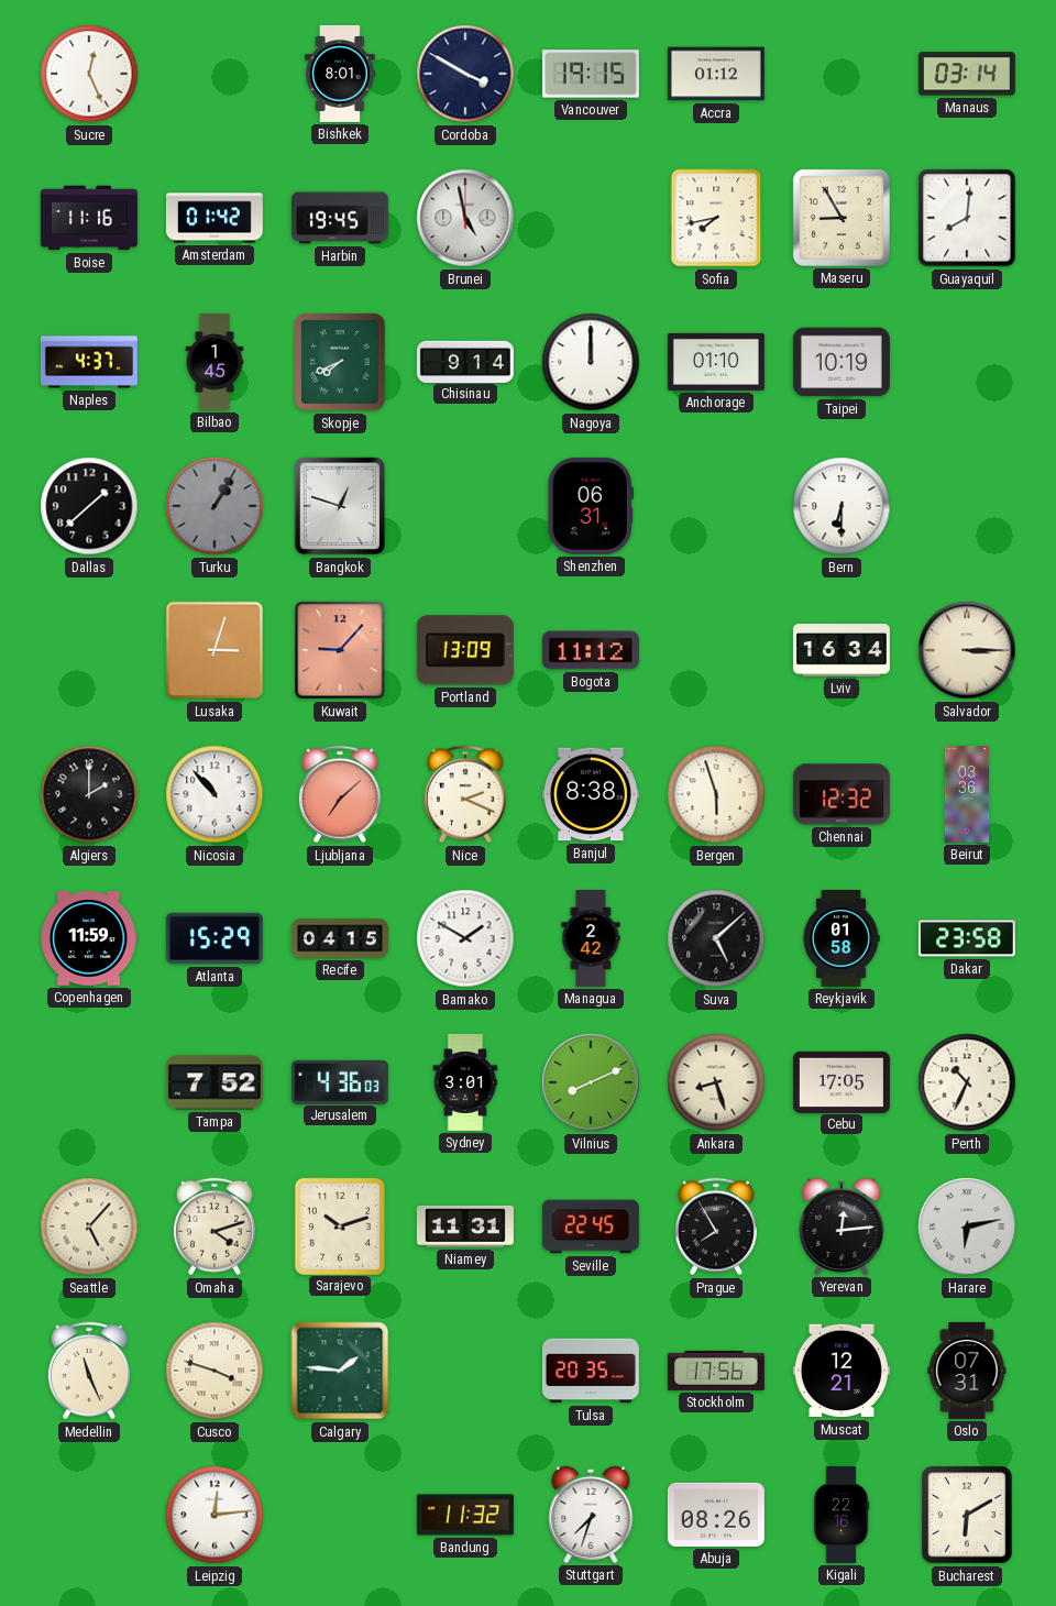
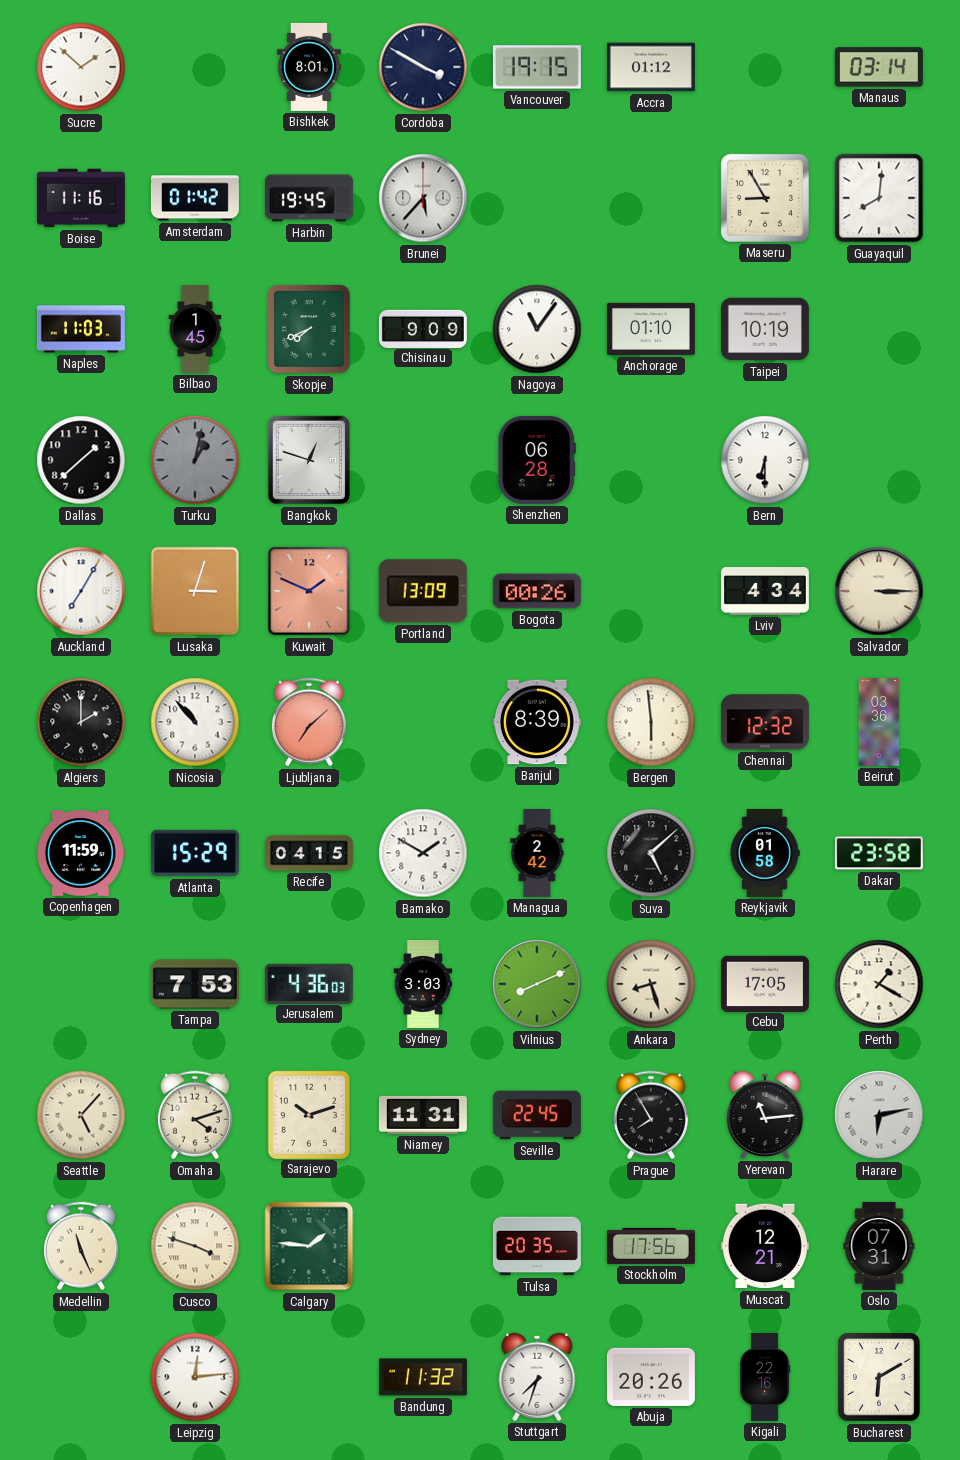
Sucre: 12:26 -> 1:52 (81, 67)
Brunei: 4:58 -> 5:37 (423, 198)
Sofia: 7:43 -> none (716, 218)
Naples: 4:37 -> 11:03 (81, 329)
Chisinau: 9:14 -> 9:09 (423, 328)
Nagoya: 12:00 -> 11:06 (537, 329)
Turku: 1:05 -> 1:02 (195, 460)
Shenzhen: 06:31 -> 06:28 (537, 460)
Auckland: none -> 7:05 (81, 591)
Kuwait: 9:07 -> 1:49 (309, 591)
Bogota: 11:12 -> 00:26 (537, 591)
Lviv: 16:34 -> 4:34 (765, 591)
Nice: 2:19 -> none (465, 794)
Banjul: 8:38 -> 8:39 (537, 722)
Bergen: 5:57 -> 5:59 (651, 722)
Tampa: 7:52 -> 7:53 (195, 984)
Sydney: 3:01 -> 3:03 (423, 984)
Perth: 10:34 -> 1:20 (879, 984)
Yerevan: 12:14 -> 11:14 (765, 1115)
Abuja: 08:26 -> 20:26 (651, 1377)
